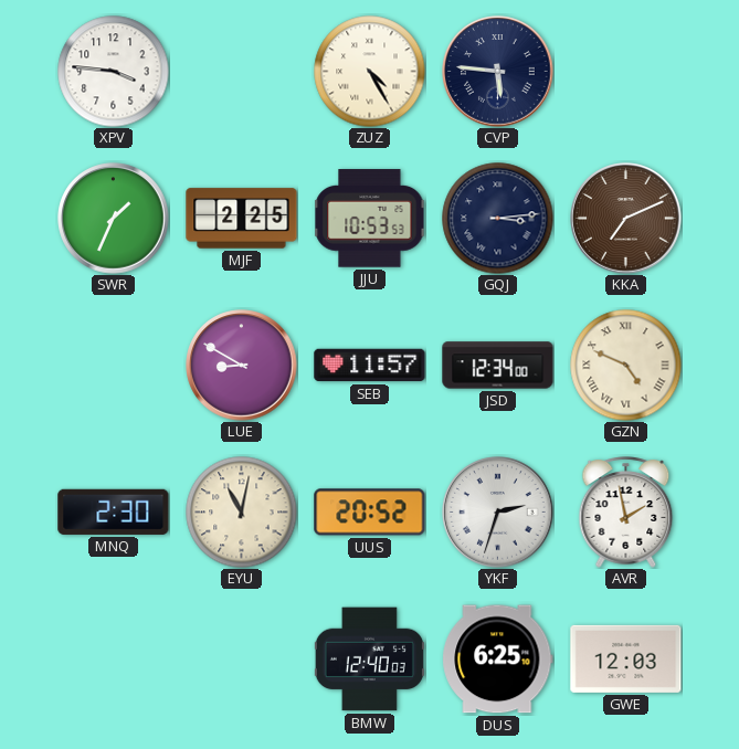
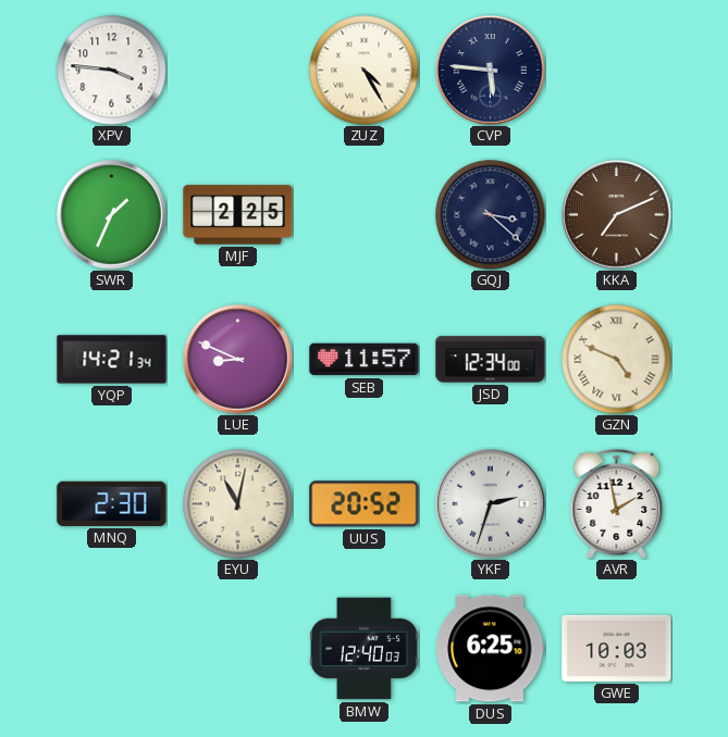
JJU: 10:53 -> none (370, 219)
GQJ: 3:14 -> 3:22 (491, 215)
YQP: none -> 14:21 (112, 360)
LUE: 8:50 -> 8:49 (238, 360)
GWE: 12:03 -> 10:03 (617, 648)
